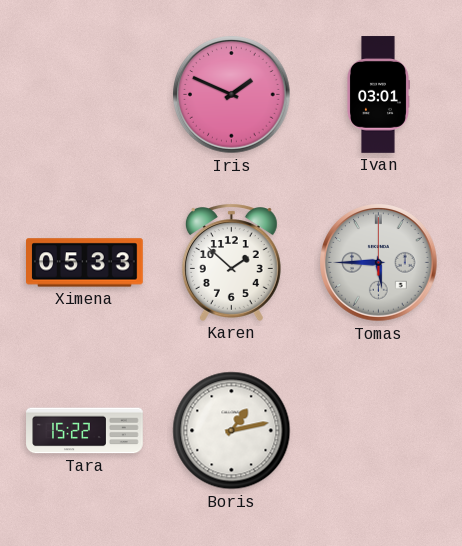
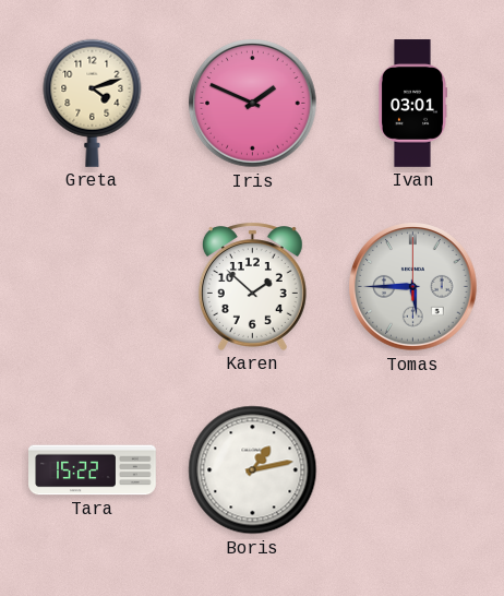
Greta: none -> 4:12 (93, 103)
Ximena: 05:33 -> none (85, 263)
